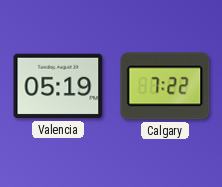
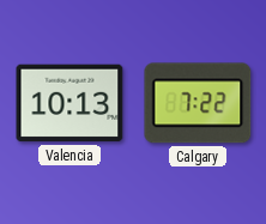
Valencia: 05:19 -> 10:13 (69, 103)
